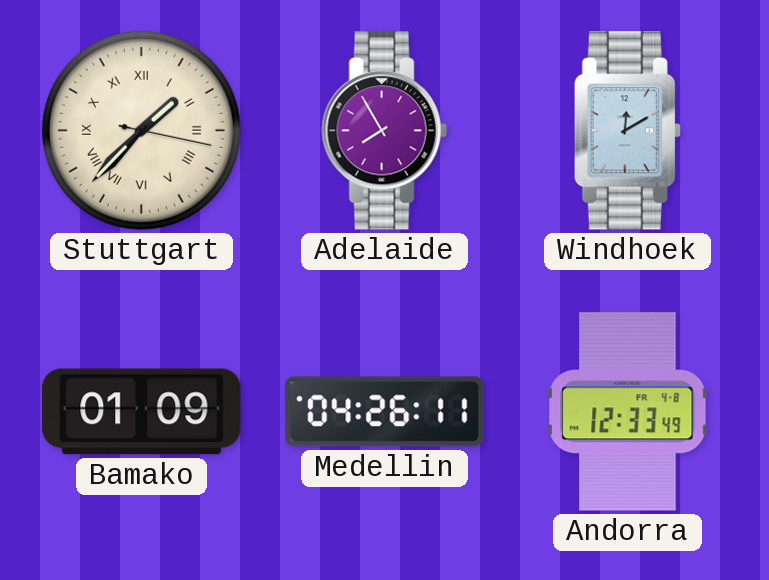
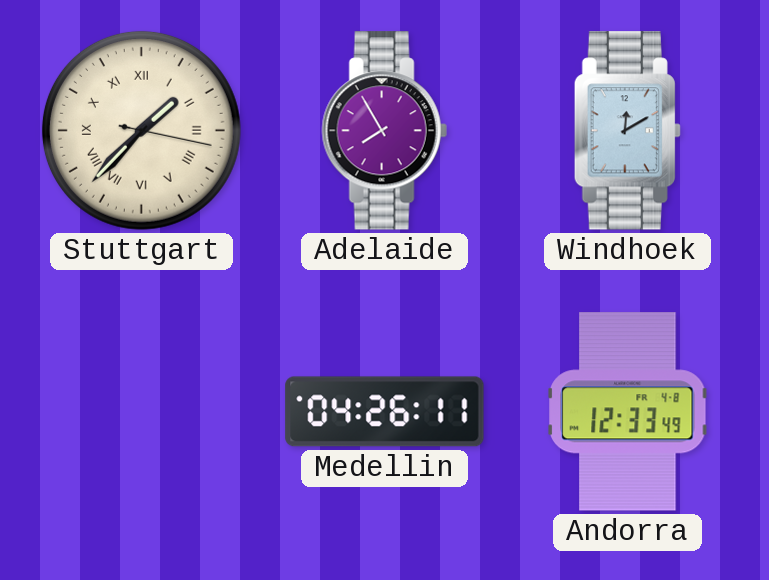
Bamako: 01:09 -> none (142, 412)
